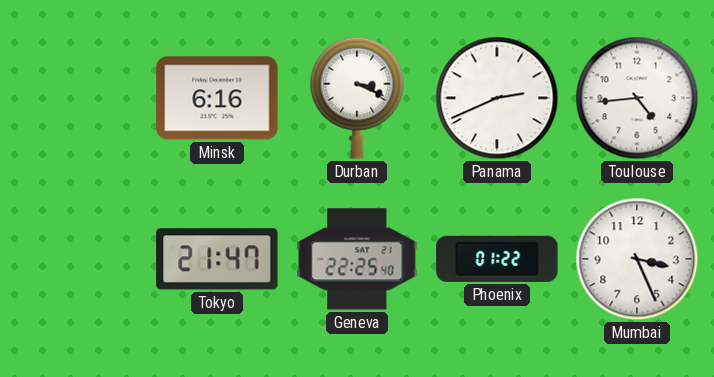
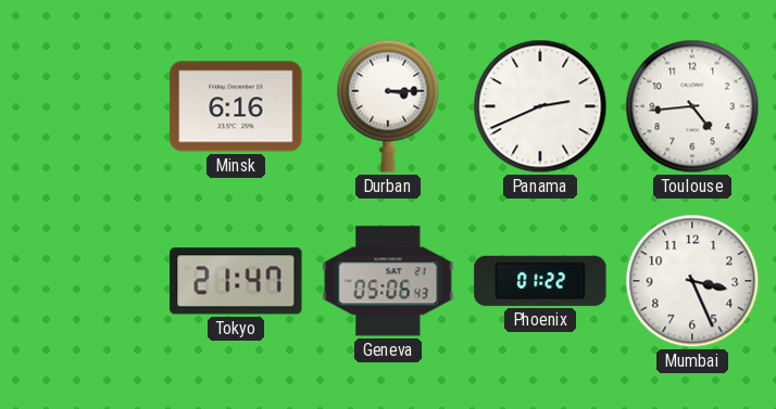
Durban: 3:19 -> 3:15 (388, 106)
Geneva: 22:25 -> 05:06 (388, 281)
